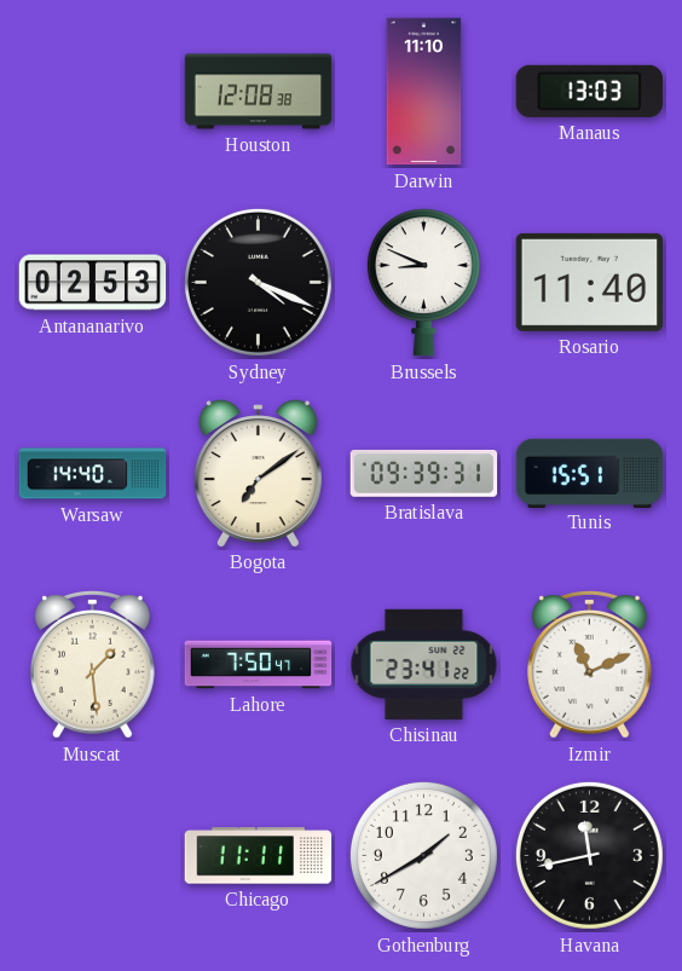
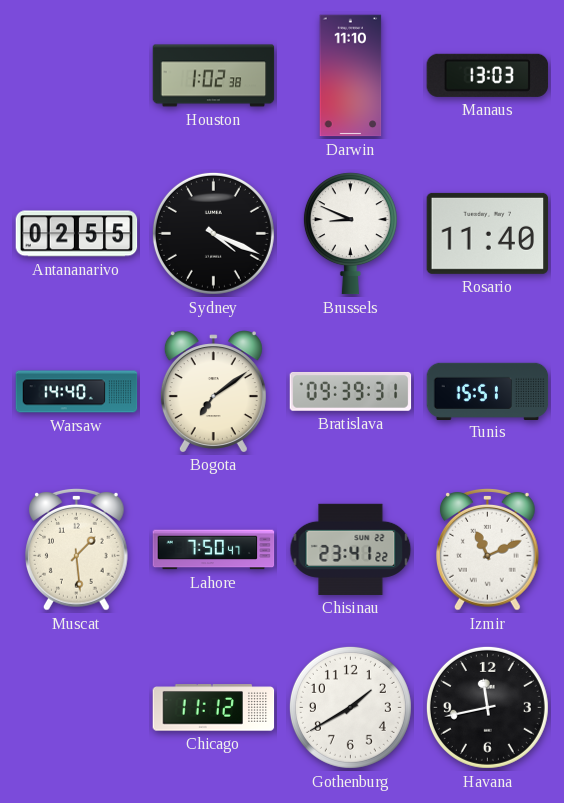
Houston: 12:08 -> 1:02 (214, 76)
Antananarivo: 02:53 -> 02:55 (77, 234)
Chicago: 11:11 -> 11:12 (214, 708)
